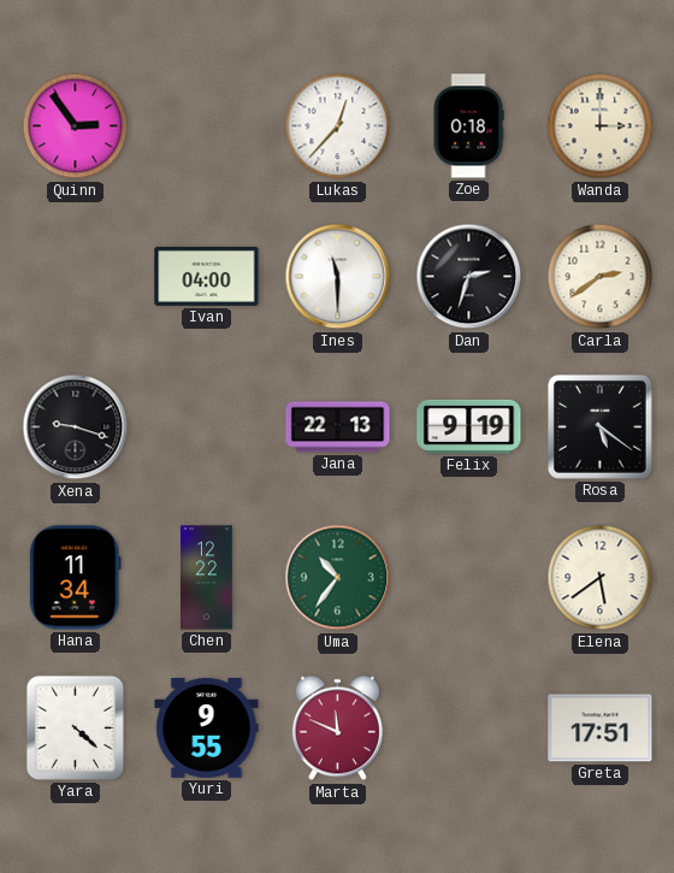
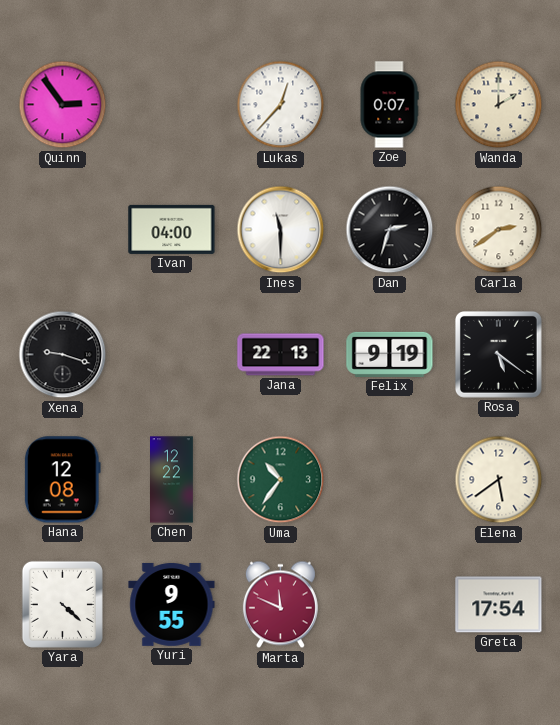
Zoe: 0:18 -> 0:07 (389, 105)
Wanda: 3:00 -> 2:00 (499, 105)
Hana: 11:34 -> 12:08 (62, 480)
Greta: 17:51 -> 17:54 (499, 605)
